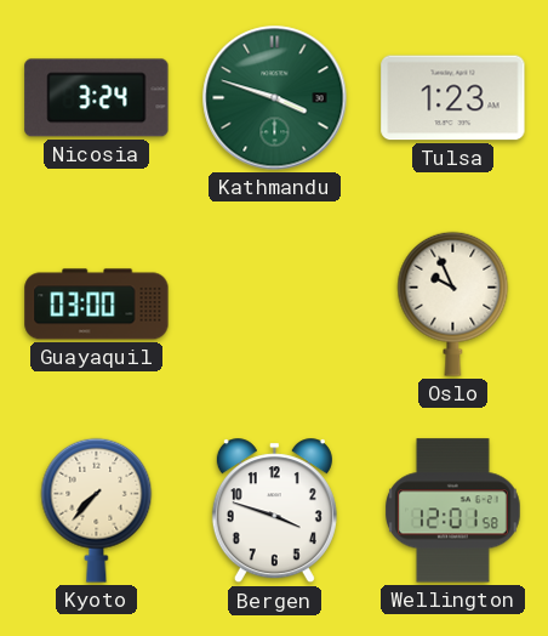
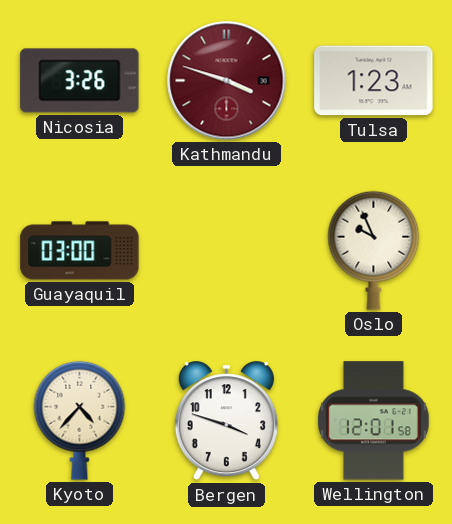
Nicosia: 3:24 -> 3:26 (80, 81)
Kathmandu dial: green -> burgundy (227, 81)
Kyoto: 7:37 -> 4:37 (80, 420)
